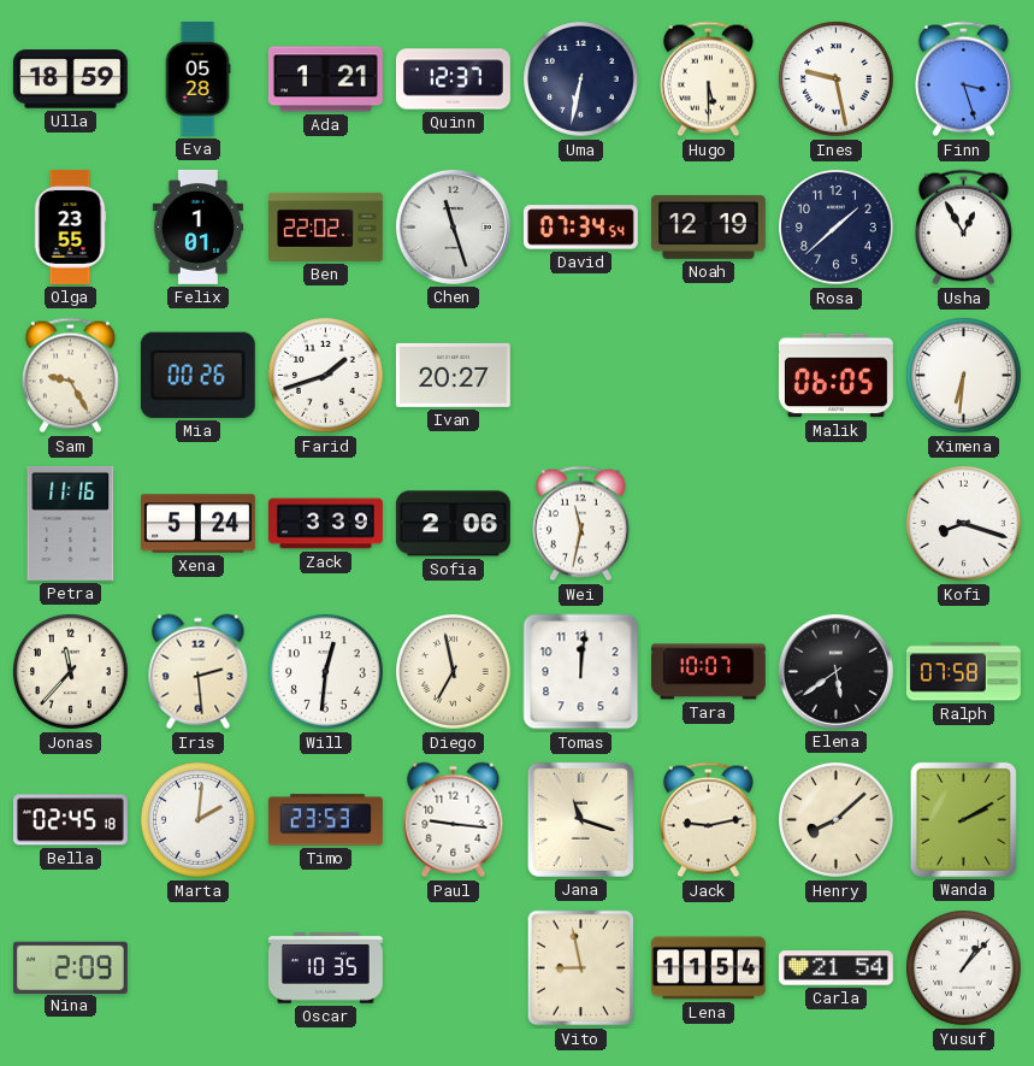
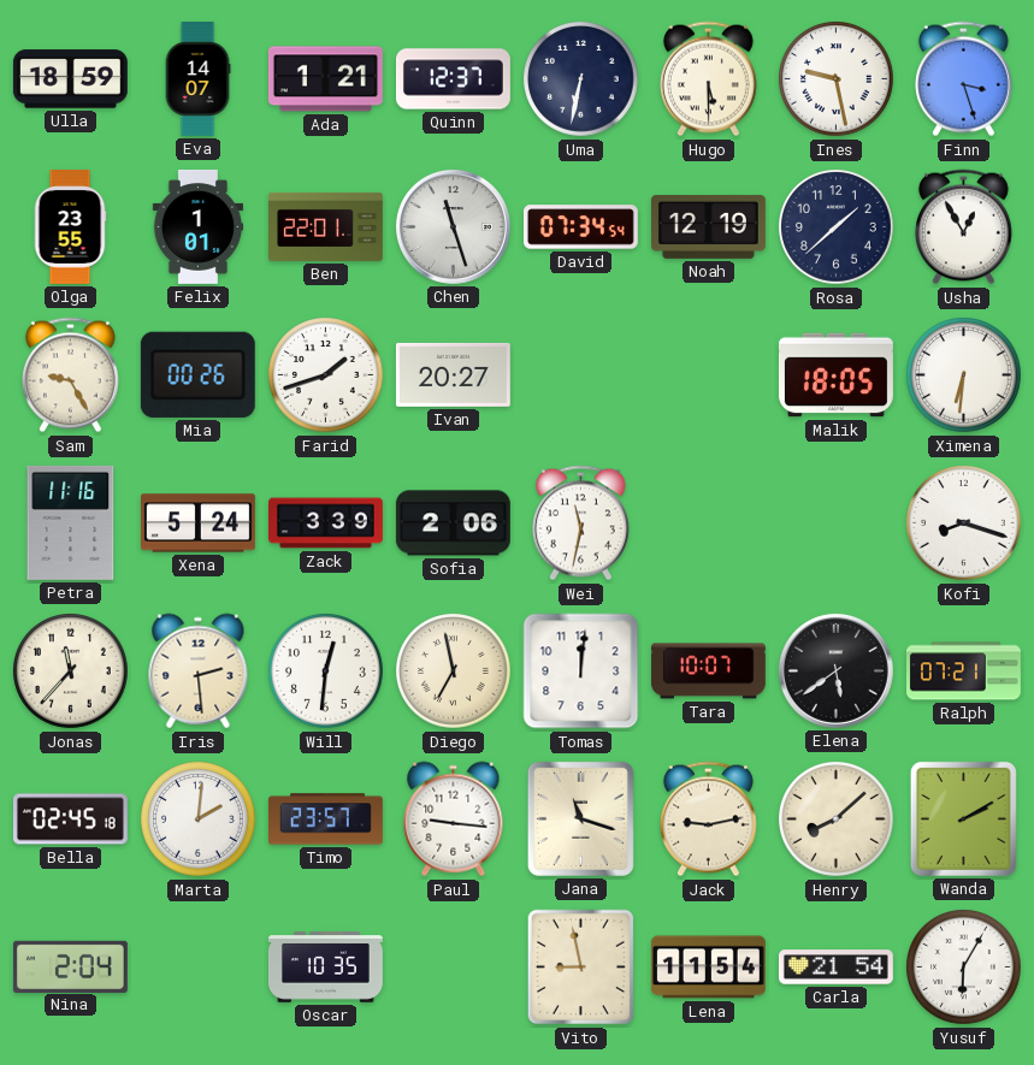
Eva: 05:28 -> 14:07 (197, 79)
Ben: 22:02 -> 22:01 (326, 226)
Malik: 06:05 -> 18:05 (835, 375)
Ralph: 07:58 -> 07:21 (963, 671)
Timo: 23:53 -> 23:57 (325, 820)
Nina: 2:09 -> 2:04 (70, 966)
Yusuf: 1:07 -> 6:05 (964, 968)
